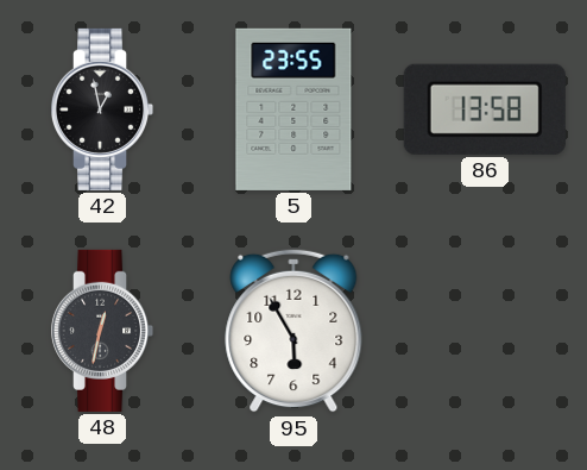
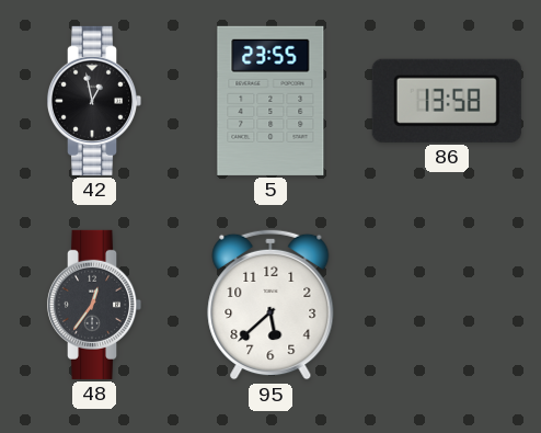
48: 12:32 -> 12:36 (94, 305)
95: 5:55 -> 5:38 (270, 305)
